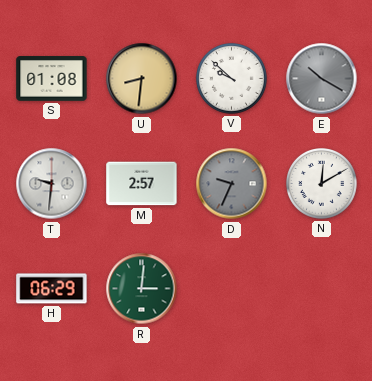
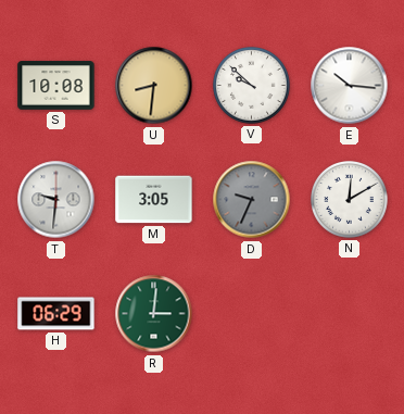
S: 01:08 -> 10:08 (56, 86)
E: 10:20 -> 10:16 (350, 86)
E dial: grey -> white (350, 86)
M: 2:57 -> 3:05 (154, 200)
